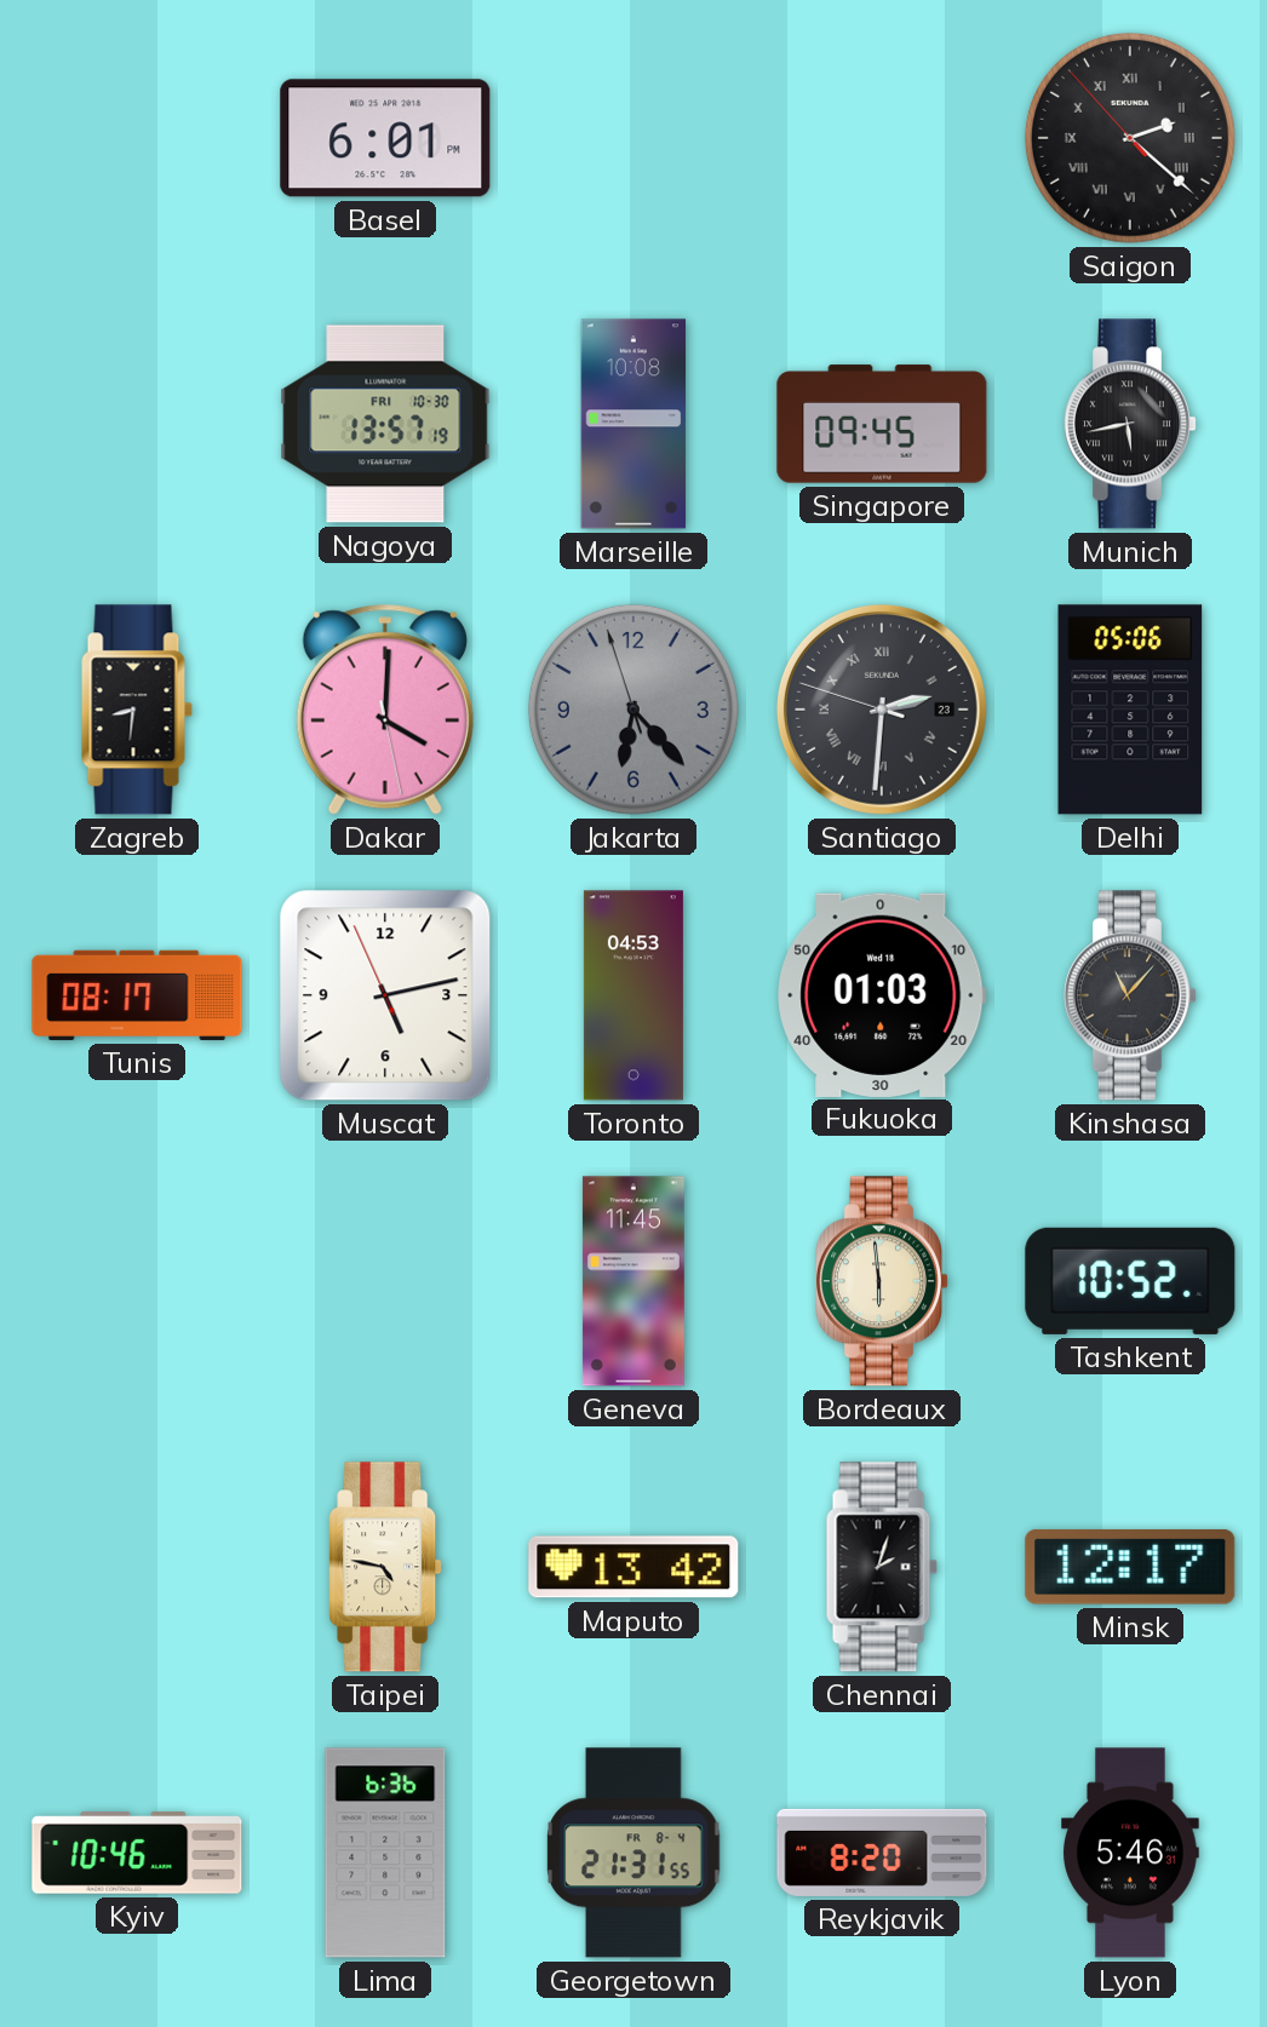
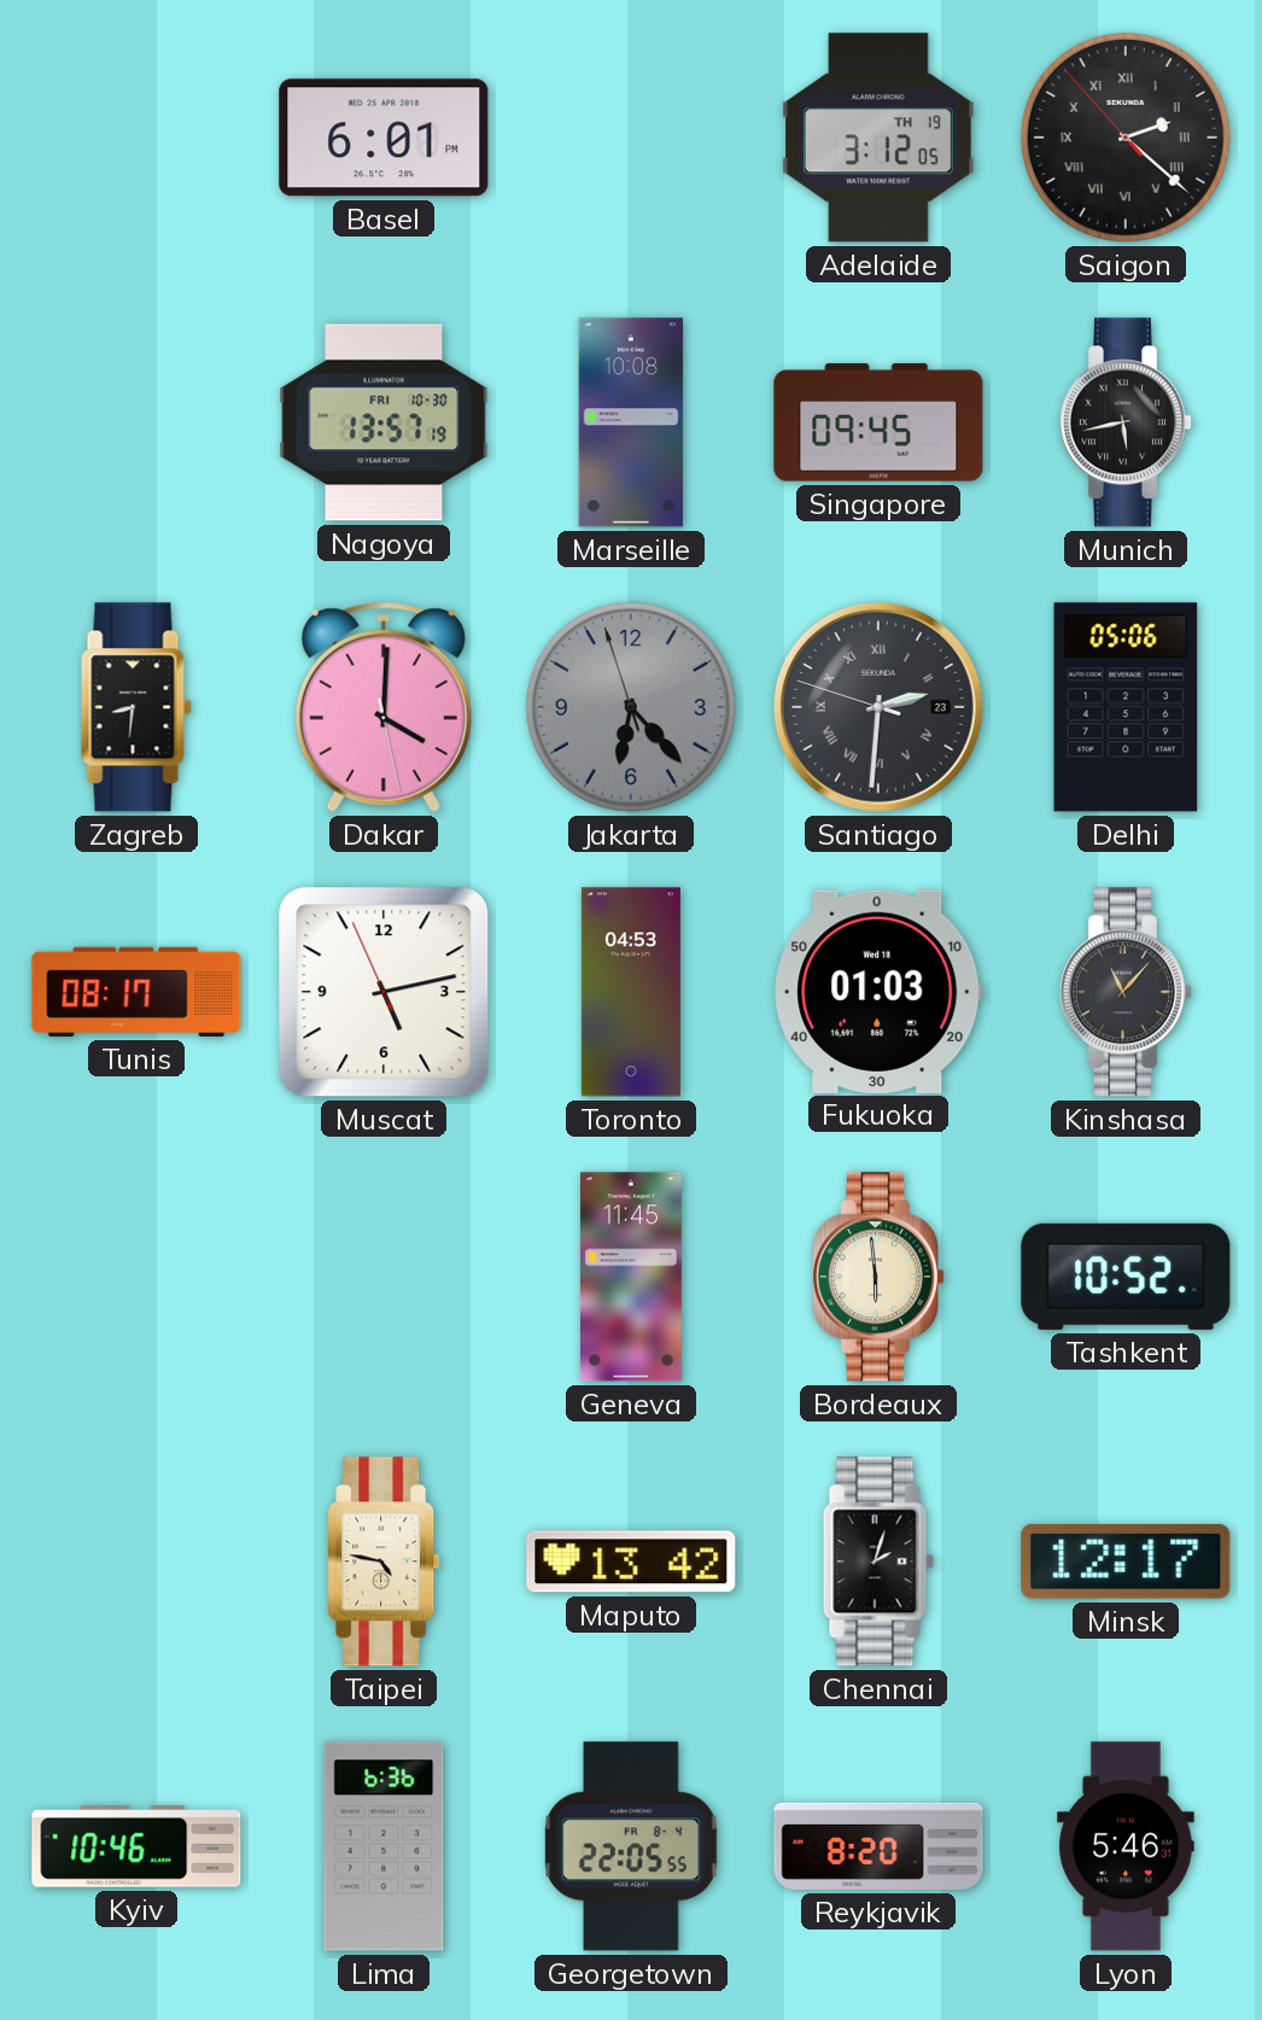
Adelaide: none -> 3:12 (878, 138)
Georgetown: 21:31 -> 22:05 (631, 1846)
